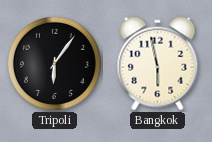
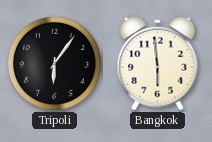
Bangkok: 5:58 -> 5:59 (158, 64)
